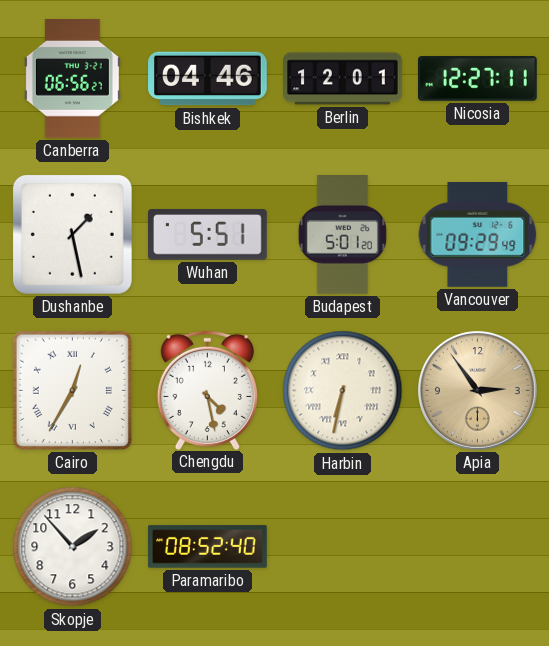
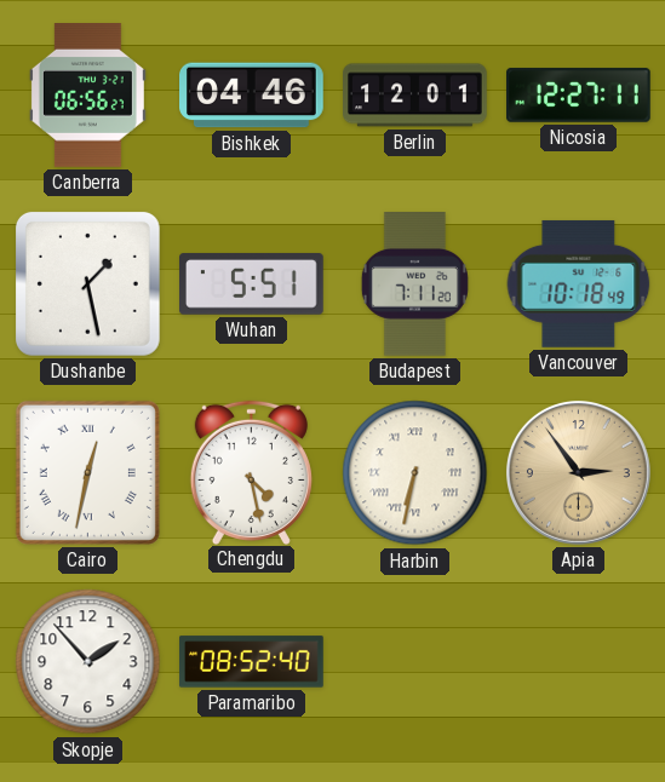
Budapest: 5:01 -> 7:11 (414, 284)
Vancouver: 09:29 -> 10:18 (579, 283)
Cairo: 12:35 -> 12:32 (87, 472)
